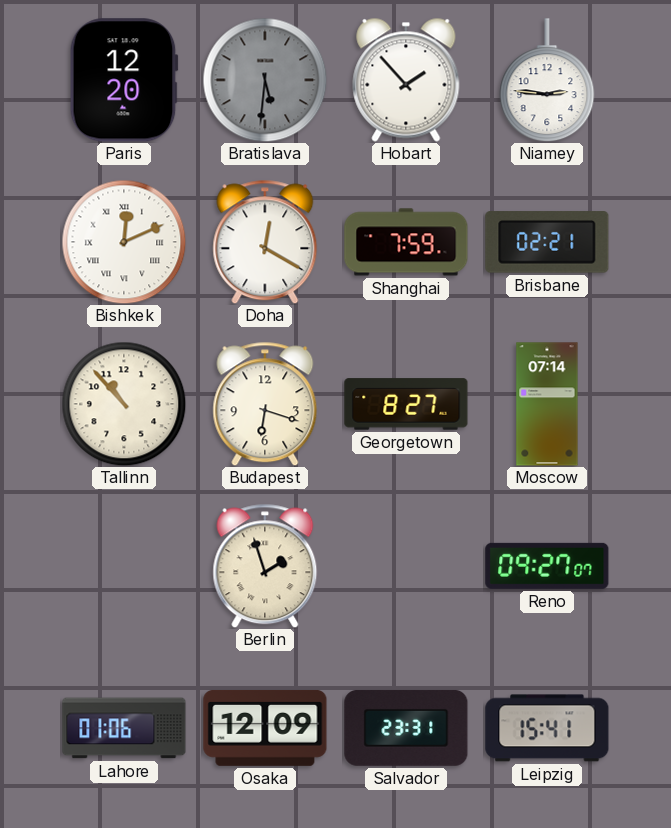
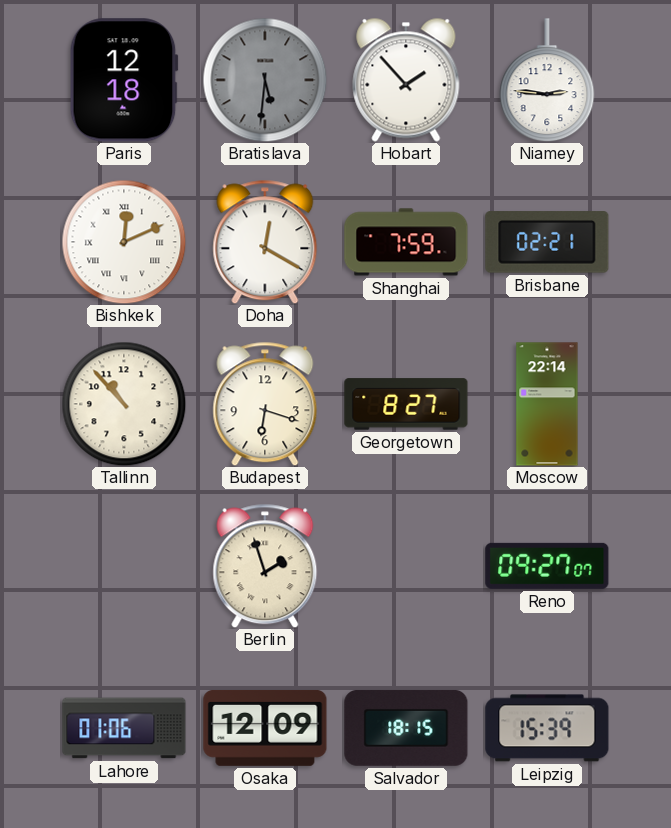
Paris: 12:20 -> 12:18 (124, 80)
Moscow: 07:14 -> 22:14 (547, 404)
Salvador: 23:31 -> 18:15 (406, 728)
Leipzig: 15:41 -> 15:39 (547, 728)
